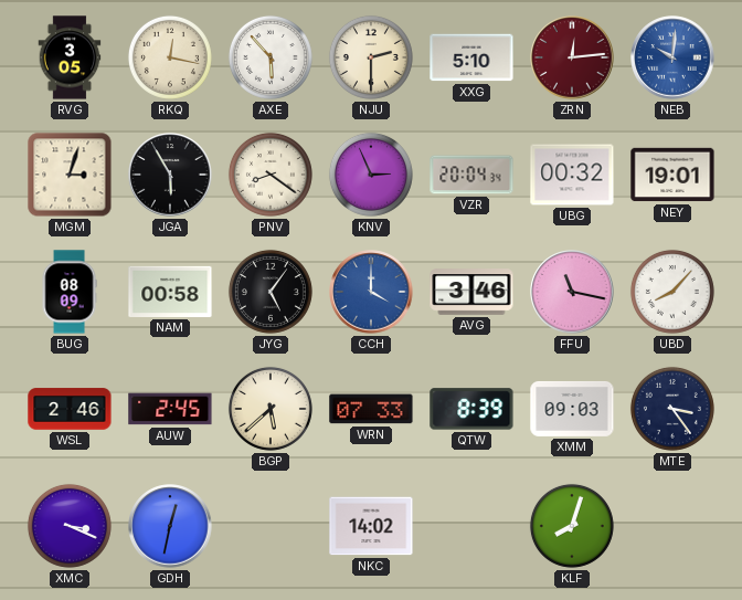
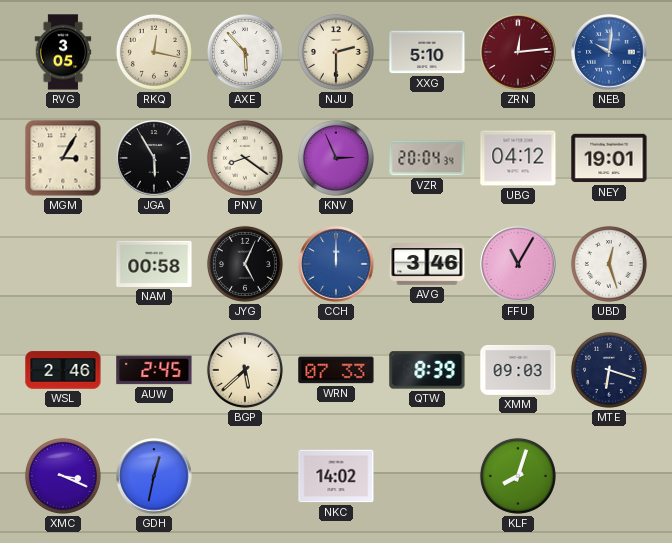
MGM: 3:03 -> 3:05 (63, 158)
UBG: 00:32 -> 04:12 (518, 158)
BUG: 08:09 -> none (70, 292)
JYG: 5:06 -> 5:04 (245, 264)
CCH: 4:00 -> 12:00 (336, 264)
FFU: 11:17 -> 11:05 (518, 264)
UBD: 8:07 -> 12:27 (609, 264)
MTE: 3:24 -> 6:18 (609, 370)
